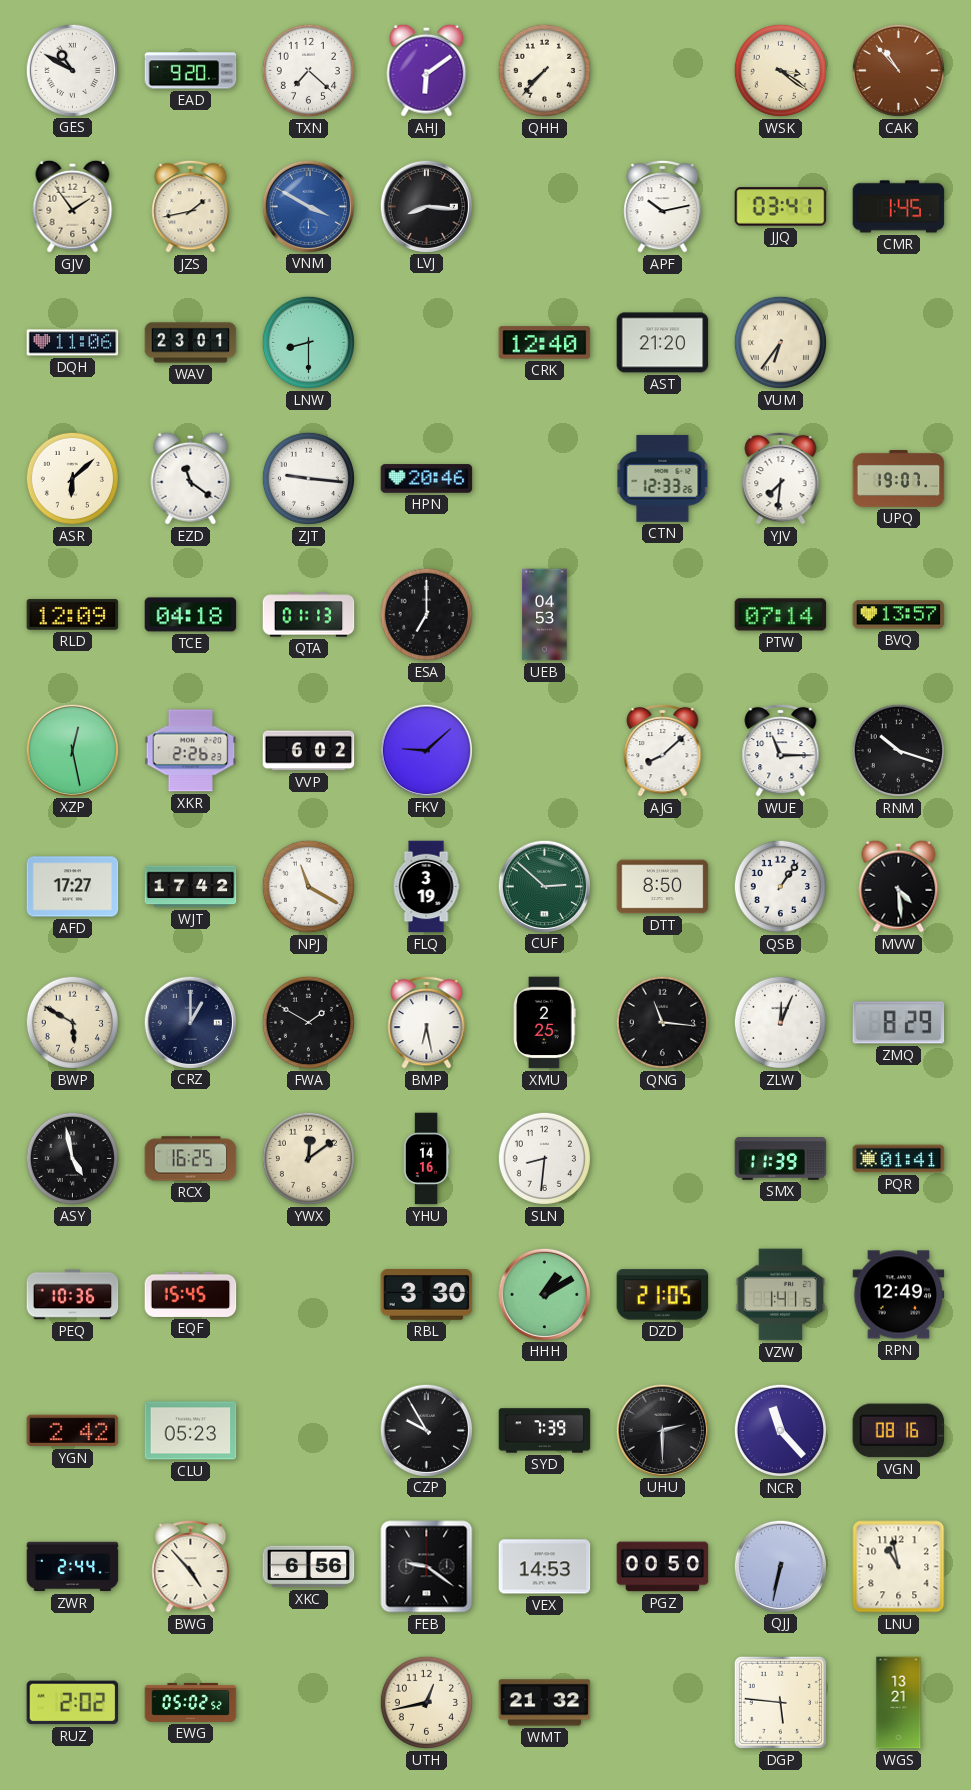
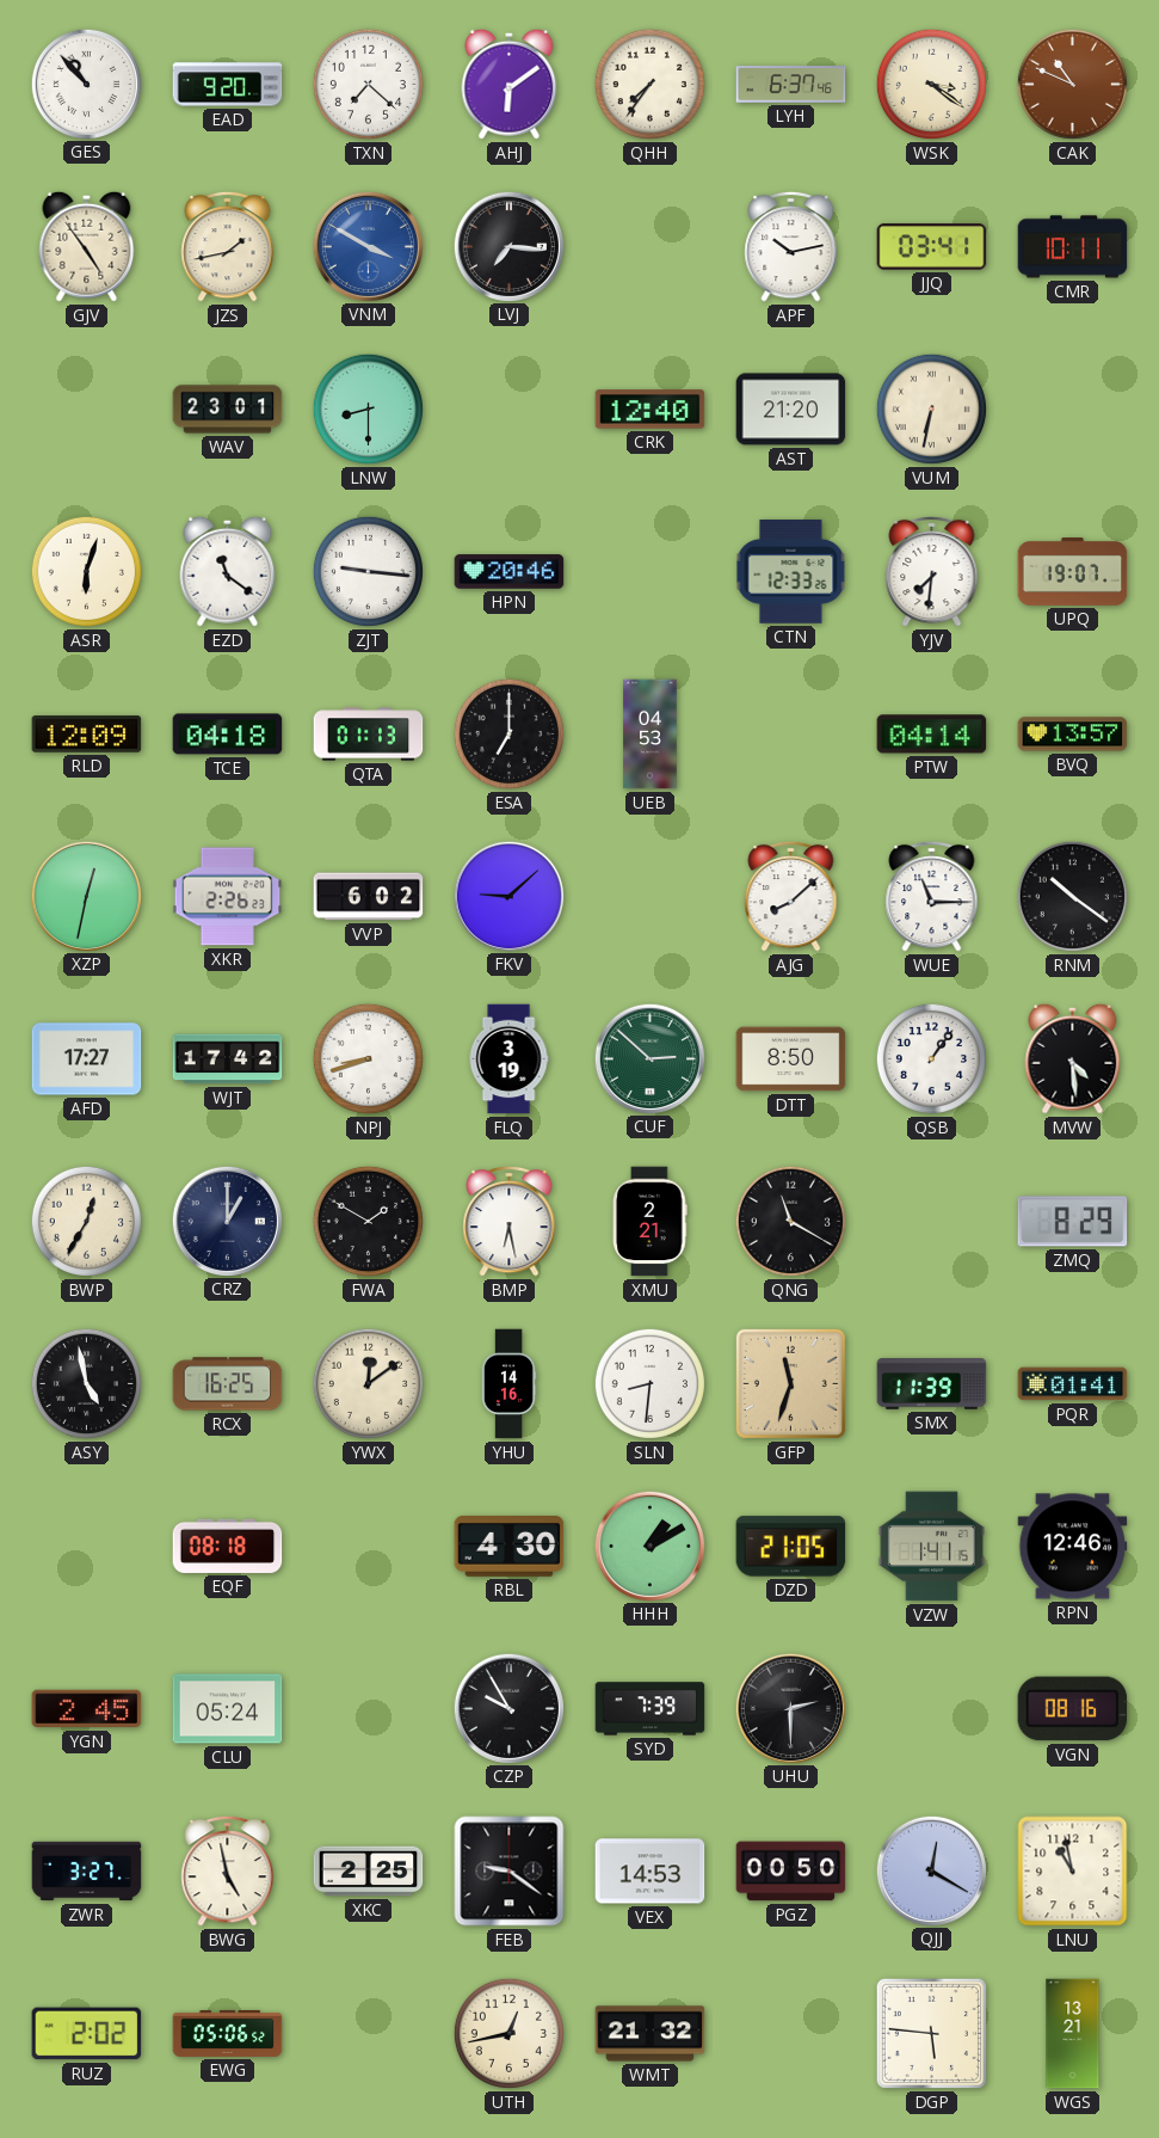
GES: 10:50 -> 10:53 (86, 84)
QHH: 7:37 -> 7:36 (649, 84)
LYH: none -> 6:37 (791, 85)
CAK: 10:53 -> 10:49 (1072, 84)
GJV: 1:54 -> 4:54 (87, 246)
LVJ: 8:16 -> 7:16 (508, 246)
CMR: 1:45 -> 10:11 (1073, 247)
DQH: 11:06 -> none (73, 343)
VUM: 6:36 -> 6:32 (931, 408)
ASR: 6:08 -> 6:03 (86, 571)
PTW: 07:14 -> 04:14 (932, 735)
XZP: 12:28 -> 12:32 (86, 896)
RNM: 10:18 -> 10:21 (1072, 896)
NPJ: 11:20 -> 8:42 (368, 1058)
BWP: 5:50 -> 12:35 (86, 1221)
XMU: 2:25 -> 2:21 (651, 1222)
QNG: 11:16 -> 11:20 (790, 1221)
ZLW: 12:04 -> none (780, 1022)
GFP: none -> 11:33 (790, 1383)
PEQ: 10:36 -> none (73, 1295)
EQF: 15:45 -> 08:18 (228, 1546)
RBL: 3:30 -> 4:30 (510, 1547)
RPN: 12:49 -> 12:46 (1073, 1547)
YGN: 2:42 -> 2:45 (87, 1709)
CLU: 05:23 -> 05:24 (228, 1709)
NCR: 11:23 -> none (780, 1430)
ZWR: 2:44 -> 3:27 (87, 1872)
BWG: 4:53 -> 4:58 (228, 1870)
XKC: 6:56 -> 2:25 (369, 1872)
QJJ: 6:32 -> 12:20 (931, 1870)
EWG: 05:02 -> 05:06 (228, 2033)
